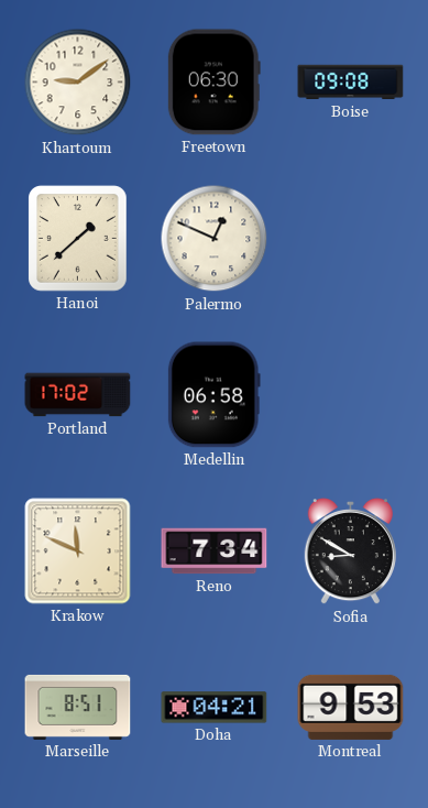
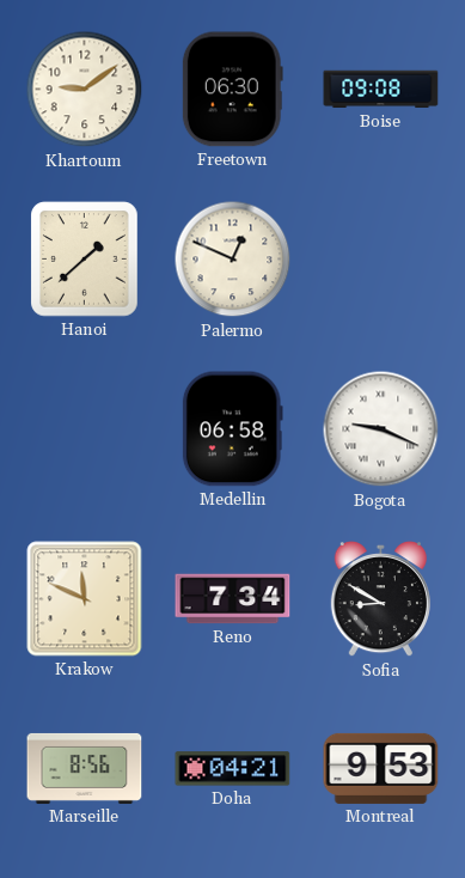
Portland: 17:02 -> none (78, 395)
Bogota: none -> 9:19 (381, 429)
Marseille: 8:51 -> 8:56 (85, 768)
